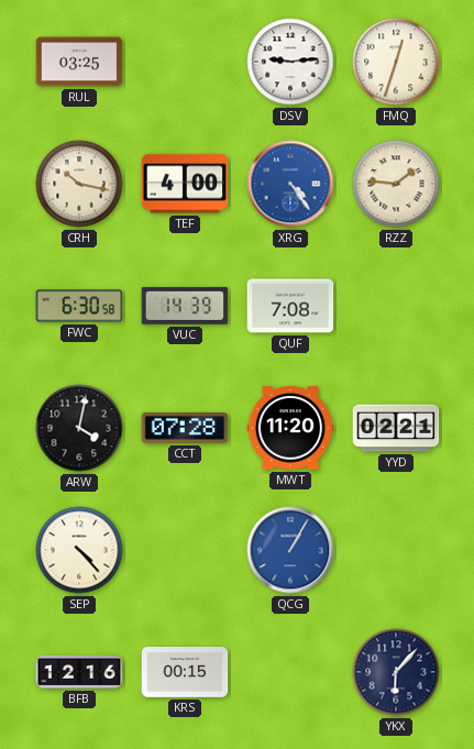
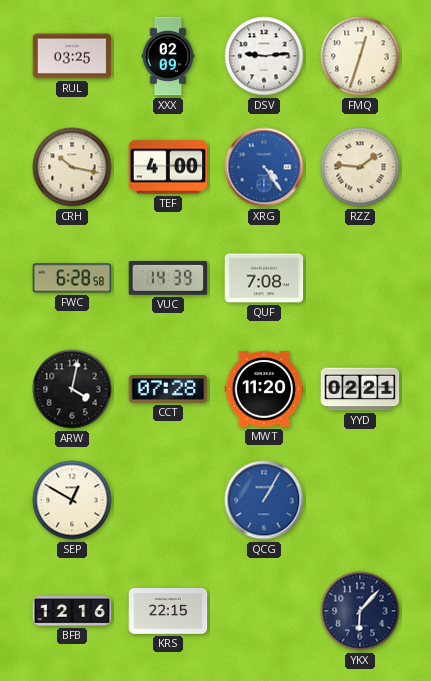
XXX: none -> 02:09 (168, 56)
FWC: 6:30 -> 6:28 (72, 278)
SEP: 4:23 -> 12:50 (72, 500)
KRS: 00:15 -> 22:15 (168, 612)
